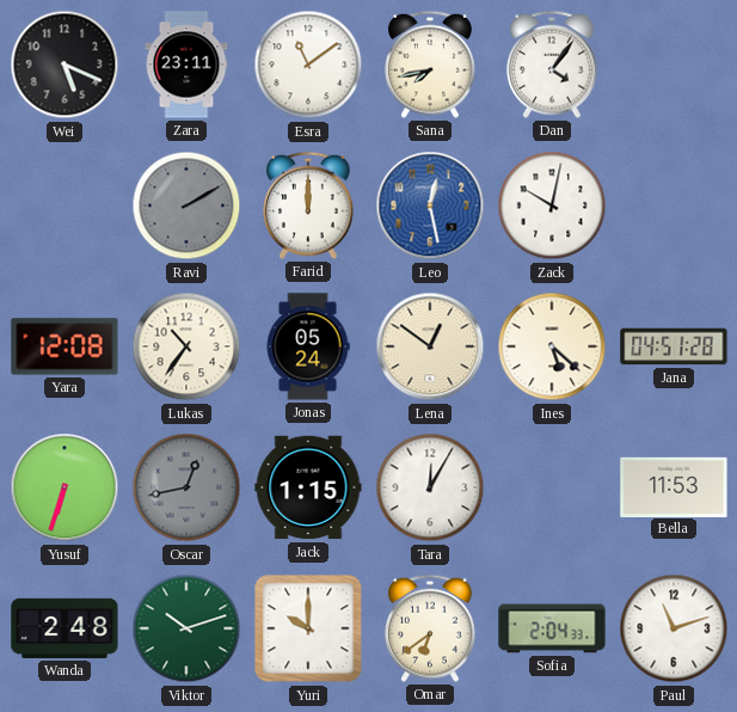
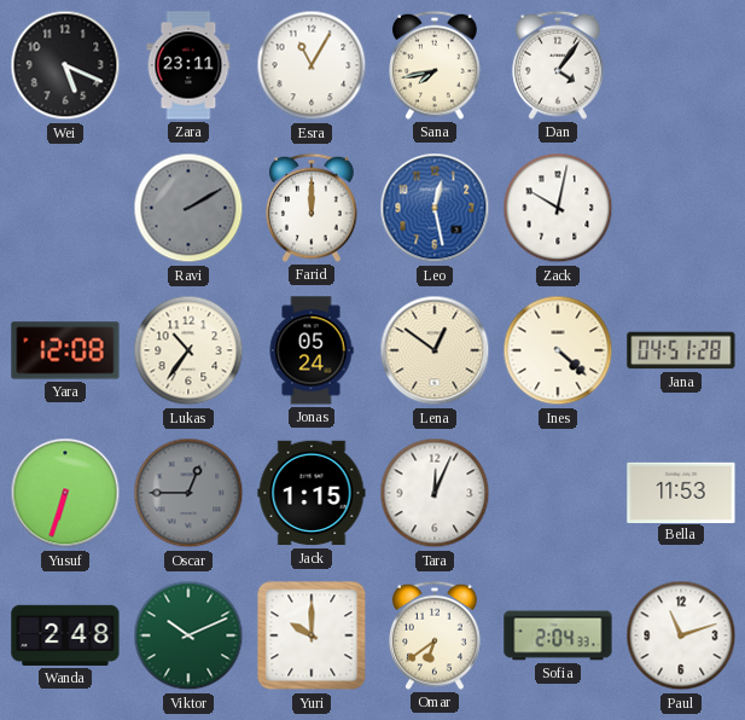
Esra: 11:09 -> 11:05 (312, 65)
Ines: 5:22 -> 4:22 (558, 350)
Oscar: 12:43 -> 12:45 (188, 493)
Tara: 12:05 -> 12:04 (435, 493)
Viktor: 10:12 -> 10:11 (188, 635)
